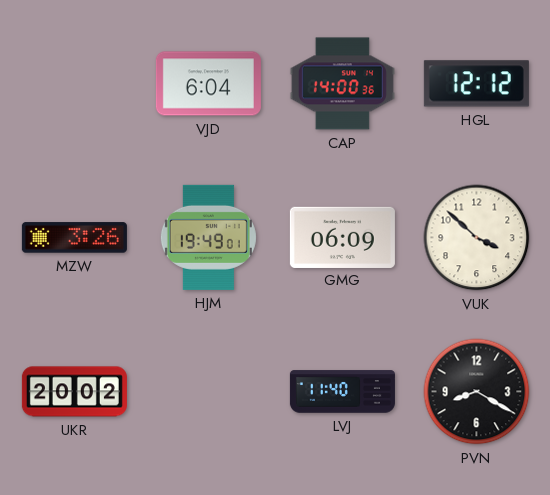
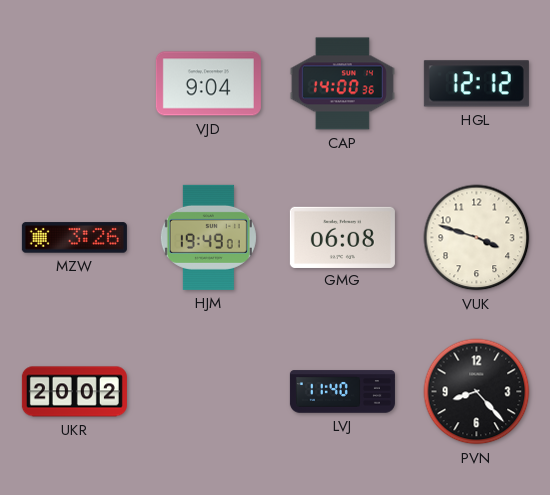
VJD: 6:04 -> 9:04 (208, 84)
GMG: 06:09 -> 06:08 (342, 237)
VUK: 3:52 -> 3:48 (477, 238)
PVN: 8:20 -> 8:23 (477, 392)
